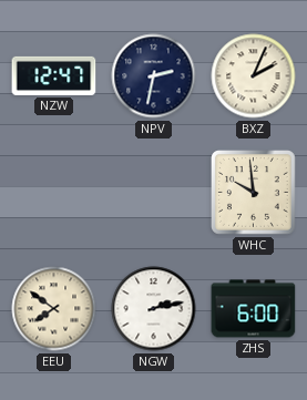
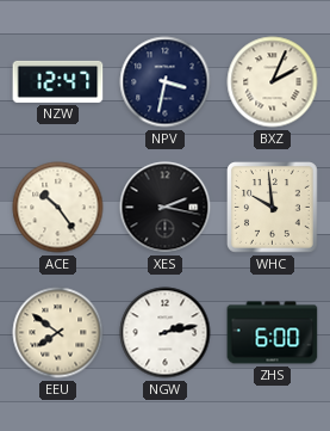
NPV: 2:32 -> 3:32 (166, 82)
ACE: none -> 10:24 (58, 208)
XES: none -> 2:17 (166, 208)
